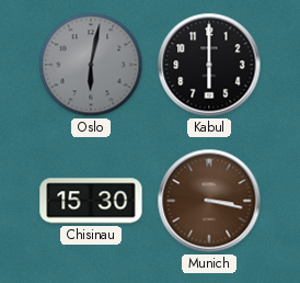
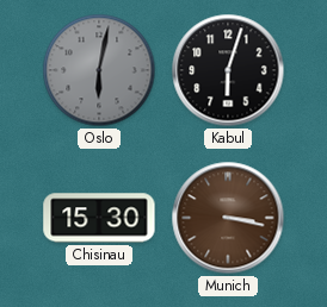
Kabul: 6:00 -> 6:03 (228, 70)
